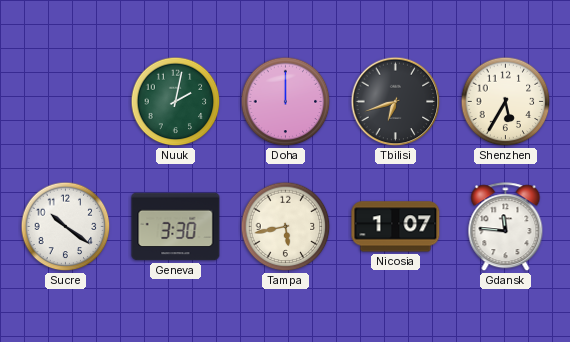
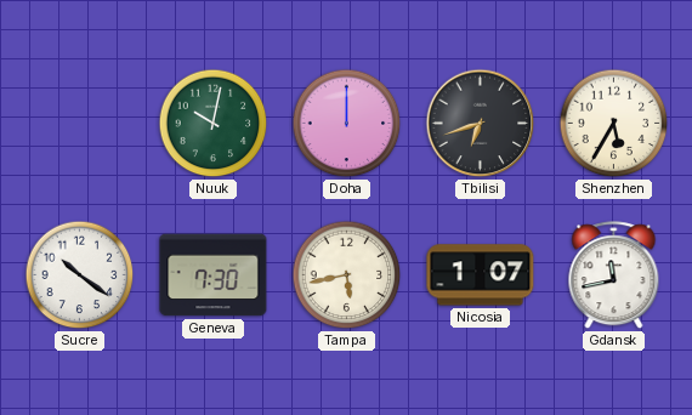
Nuuk: 2:02 -> 10:02 (214, 124)
Geneva: 3:30 -> 7:30 (214, 275)
Gdansk: 11:46 -> 11:43 (614, 275)
